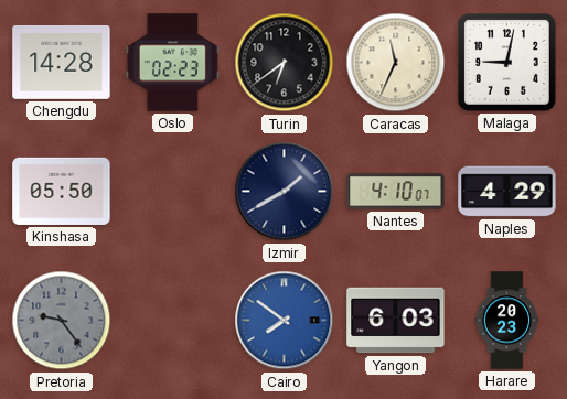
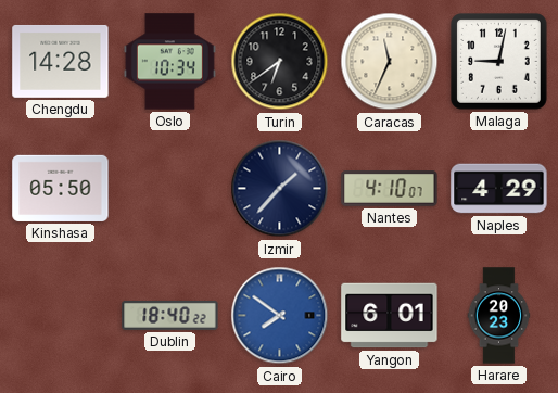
Oslo: 02:23 -> 10:34 (169, 62)
Izmir: 1:40 -> 1:37 (280, 189)
Pretoria: 9:24 -> none (62, 321)
Dublin: none -> 18:40 (170, 315)
Yangon: 6:03 -> 6:01 (390, 316)
